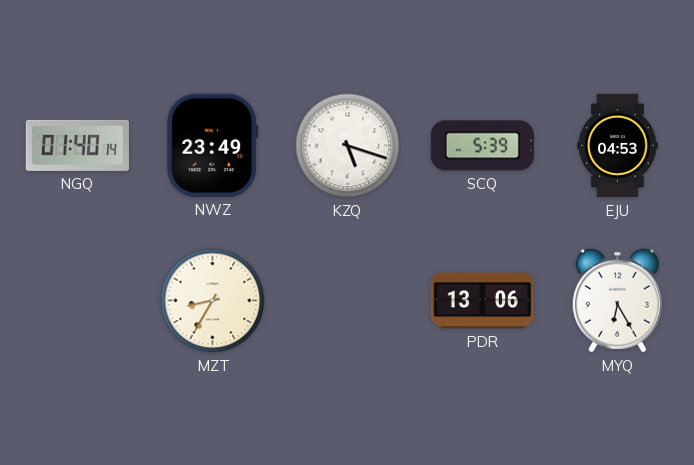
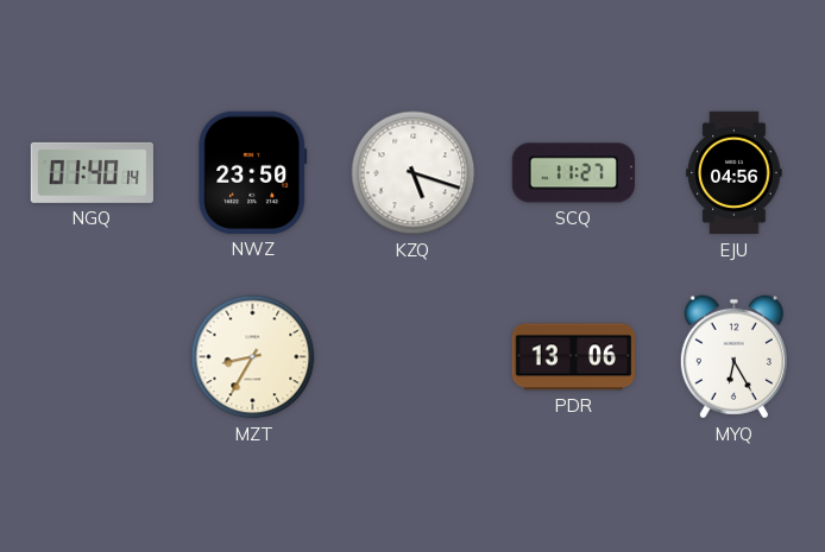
NWZ: 23:49 -> 23:50 (253, 172)
SCQ: 5:39 -> 11:27 (573, 173)
EJU: 04:53 -> 04:56 (735, 173)
